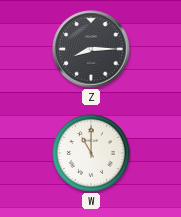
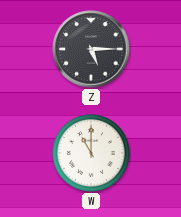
Z: 8:15 -> 5:15 (91, 49)
